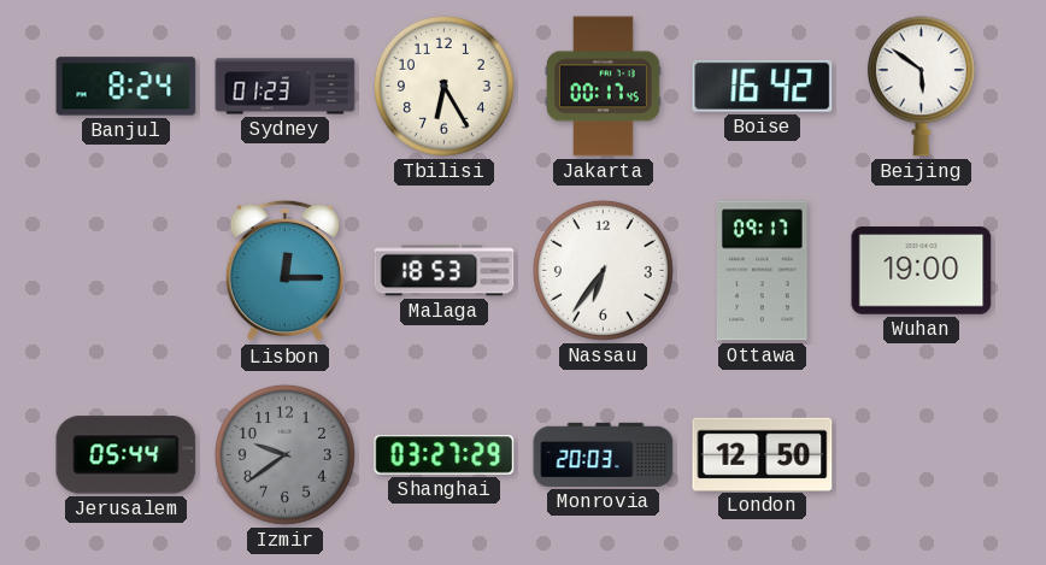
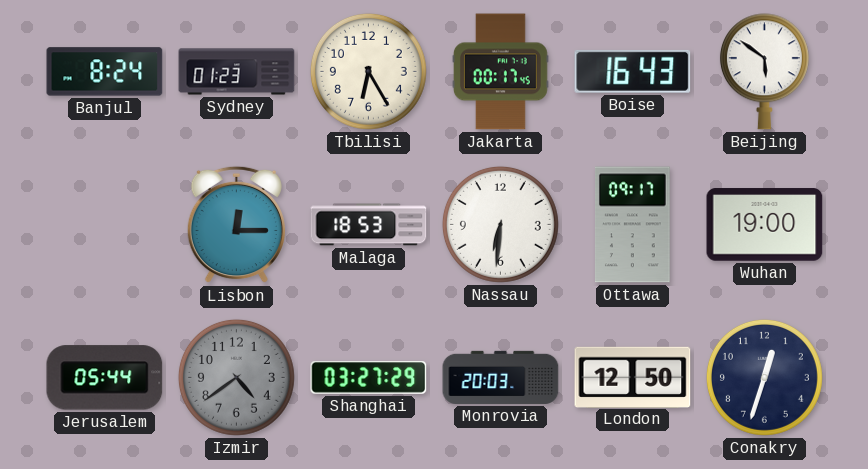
Boise: 16:42 -> 16:43 (633, 71)
Nassau: 6:36 -> 6:31 (500, 224)
Izmir: 9:39 -> 4:39 (236, 377)
Conakry: none -> 12:33 (764, 377)
